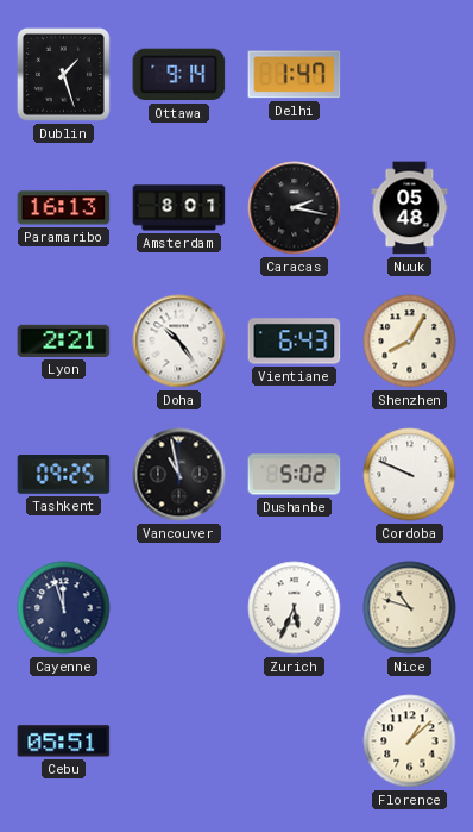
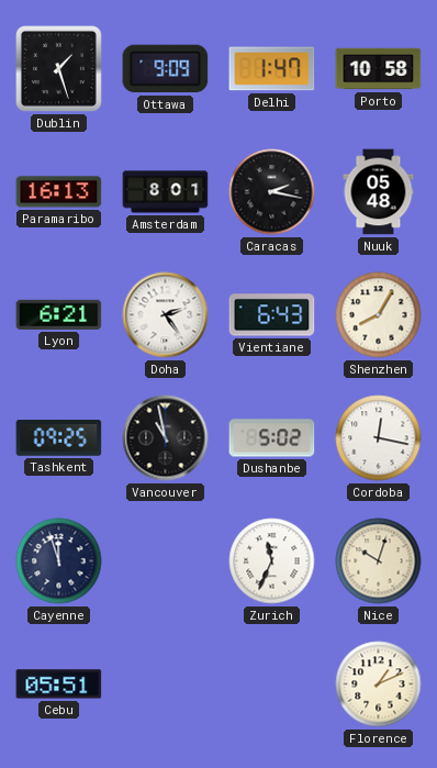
Ottawa: 9:14 -> 9:09 (166, 69)
Porto: none -> 10:58 (379, 69)
Lyon: 2:21 -> 6:21 (59, 314)
Doha: 10:24 -> 2:24 (166, 315)
Cordoba: 9:49 -> 12:17 (379, 438)
Zurich: 5:34 -> 11:34 (272, 561)
Nice: 10:48 -> 10:03 (379, 561)
Florence: 1:08 -> 1:11 (379, 684)
